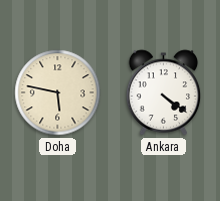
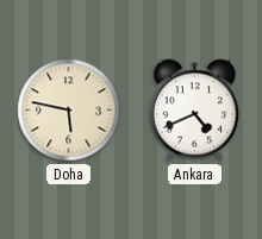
Ankara: 4:21 -> 4:41 (195, 111)
